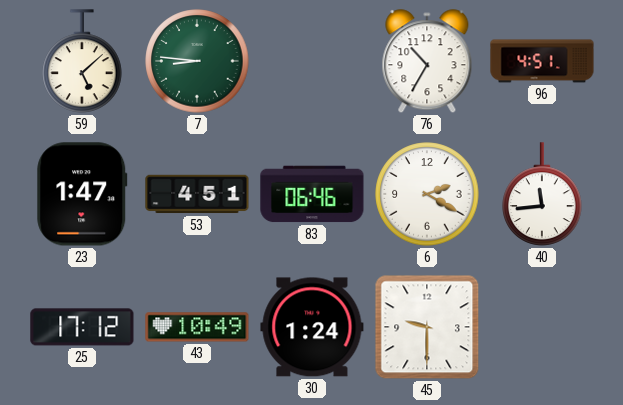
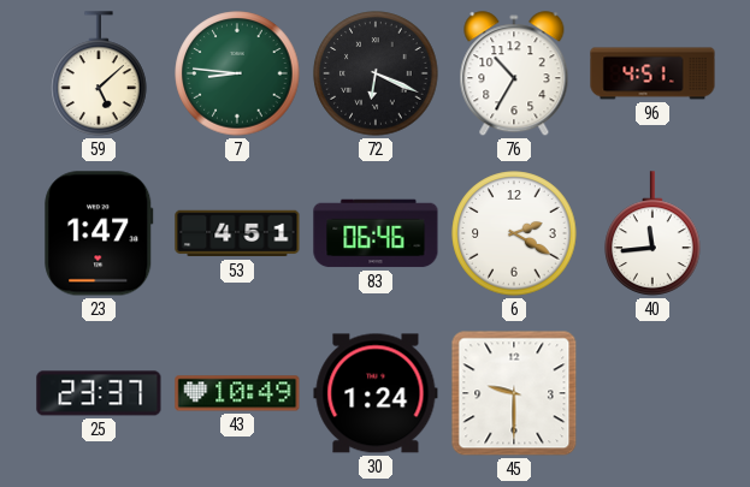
72: none -> 6:19 (376, 73)
25: 17:12 -> 23:37 (99, 393)
